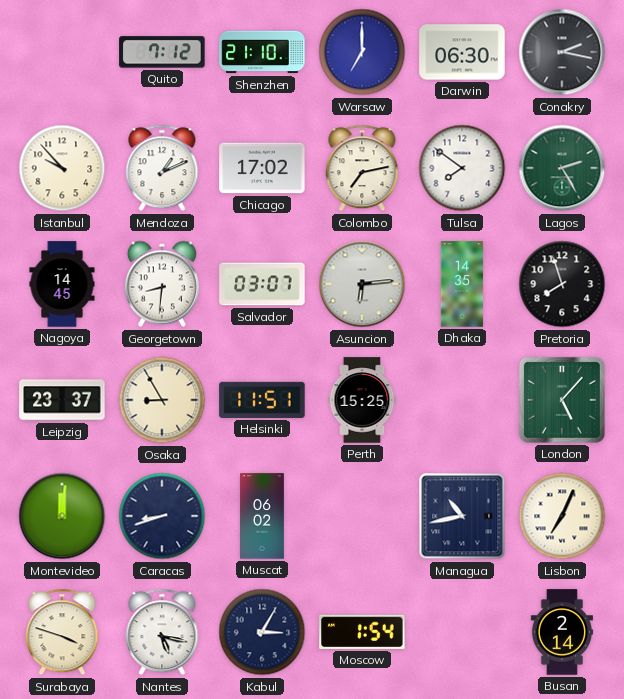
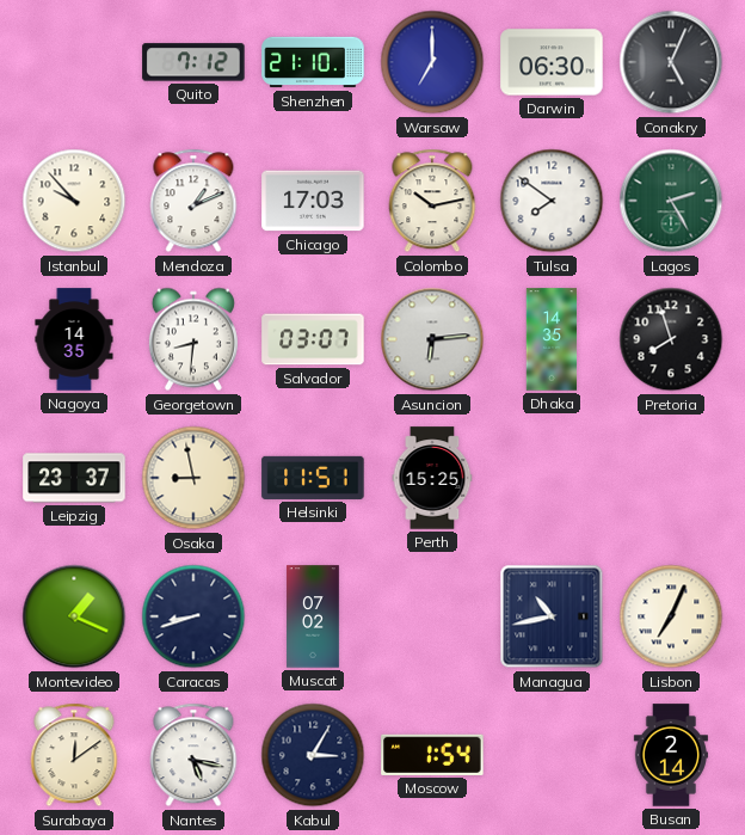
Conakry: 2:17 -> 5:04 (671, 62)
Chicago: 17:02 -> 17:03 (313, 201)
Colombo: 7:13 -> 10:13 (432, 201)
Nagoya: 14:45 -> 14:35 (74, 339)
Osaka: 8:55 -> 8:58 (193, 478)
London: 5:07 -> none (562, 400)
Montevideo: 12:01 -> 1:19 (74, 616)
Muscat: 06:02 -> 07:02 (313, 616)
Surabaya: 3:48 -> 12:09 (74, 755)
